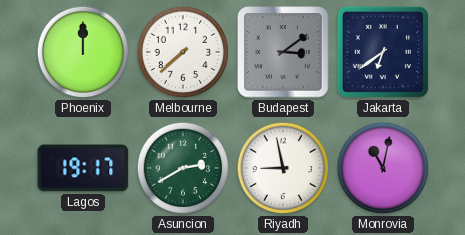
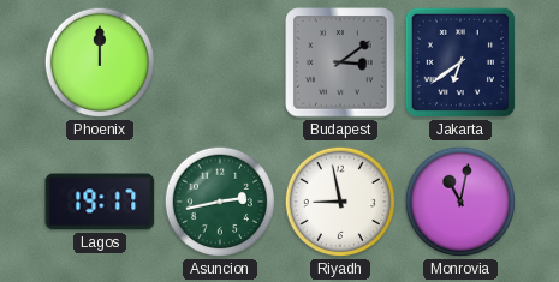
Melbourne: 7:38 -> none (183, 52)
Asuncion: 2:40 -> 2:43 (220, 202)
